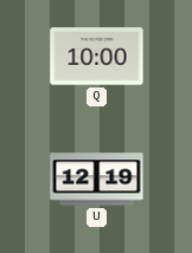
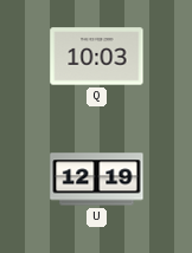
Q: 10:00 -> 10:03 (97, 57)
